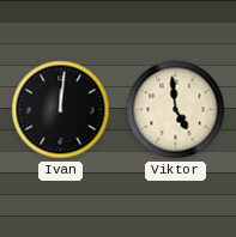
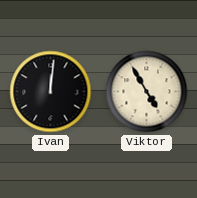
Viktor: 4:59 -> 4:55 (147, 92)
